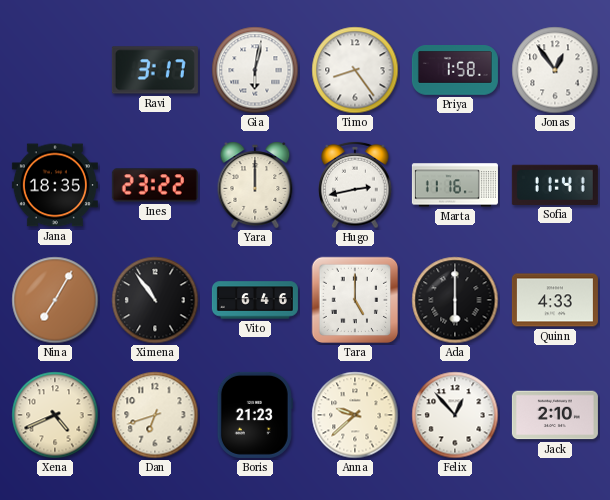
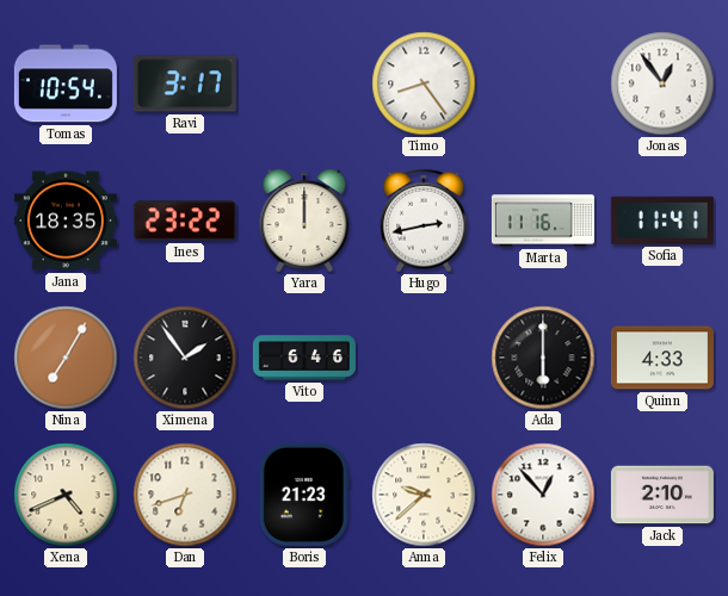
Tomas: none -> 10:54 (66, 83)
Gia: 6:02 -> none (255, 70)
Priya: 1:58 -> none (455, 71)
Ximena: 10:54 -> 1:54 (185, 358)
Tara: 5:00 -> none (355, 300)
